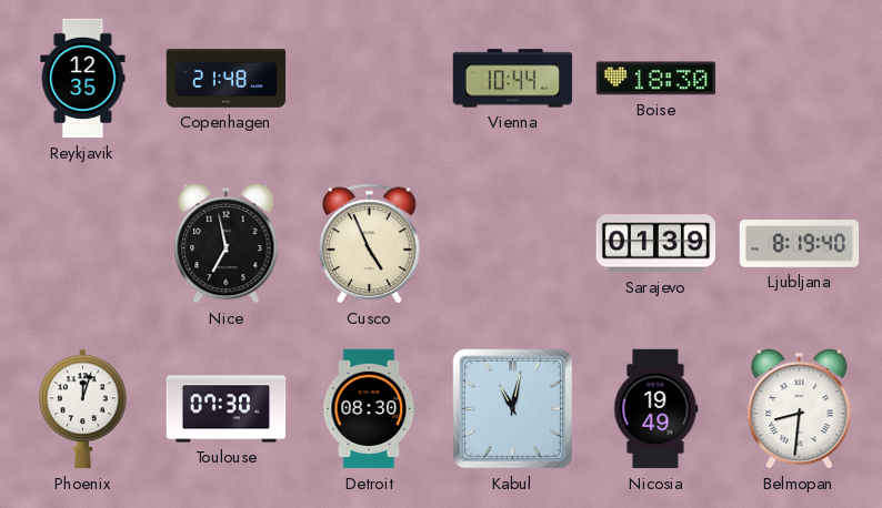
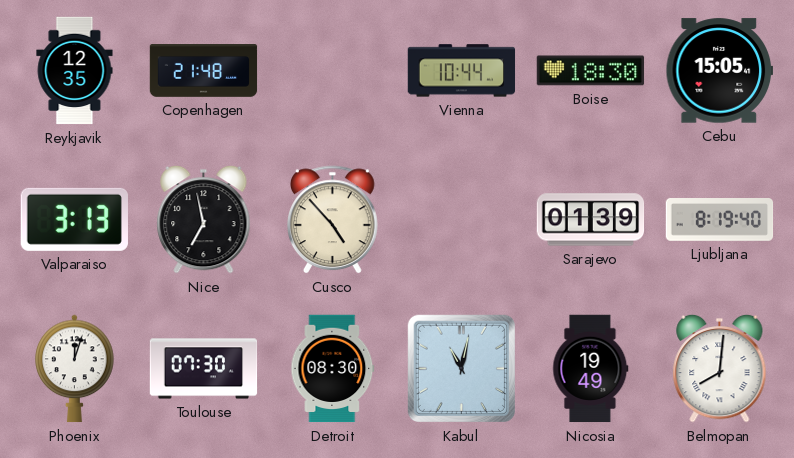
Cebu: none -> 15:05 (719, 71)
Valparaiso: none -> 3:13 (74, 219)
Cusco: 4:56 -> 4:53 (333, 220)
Belmopan: 8:31 -> 8:01 (720, 368)
